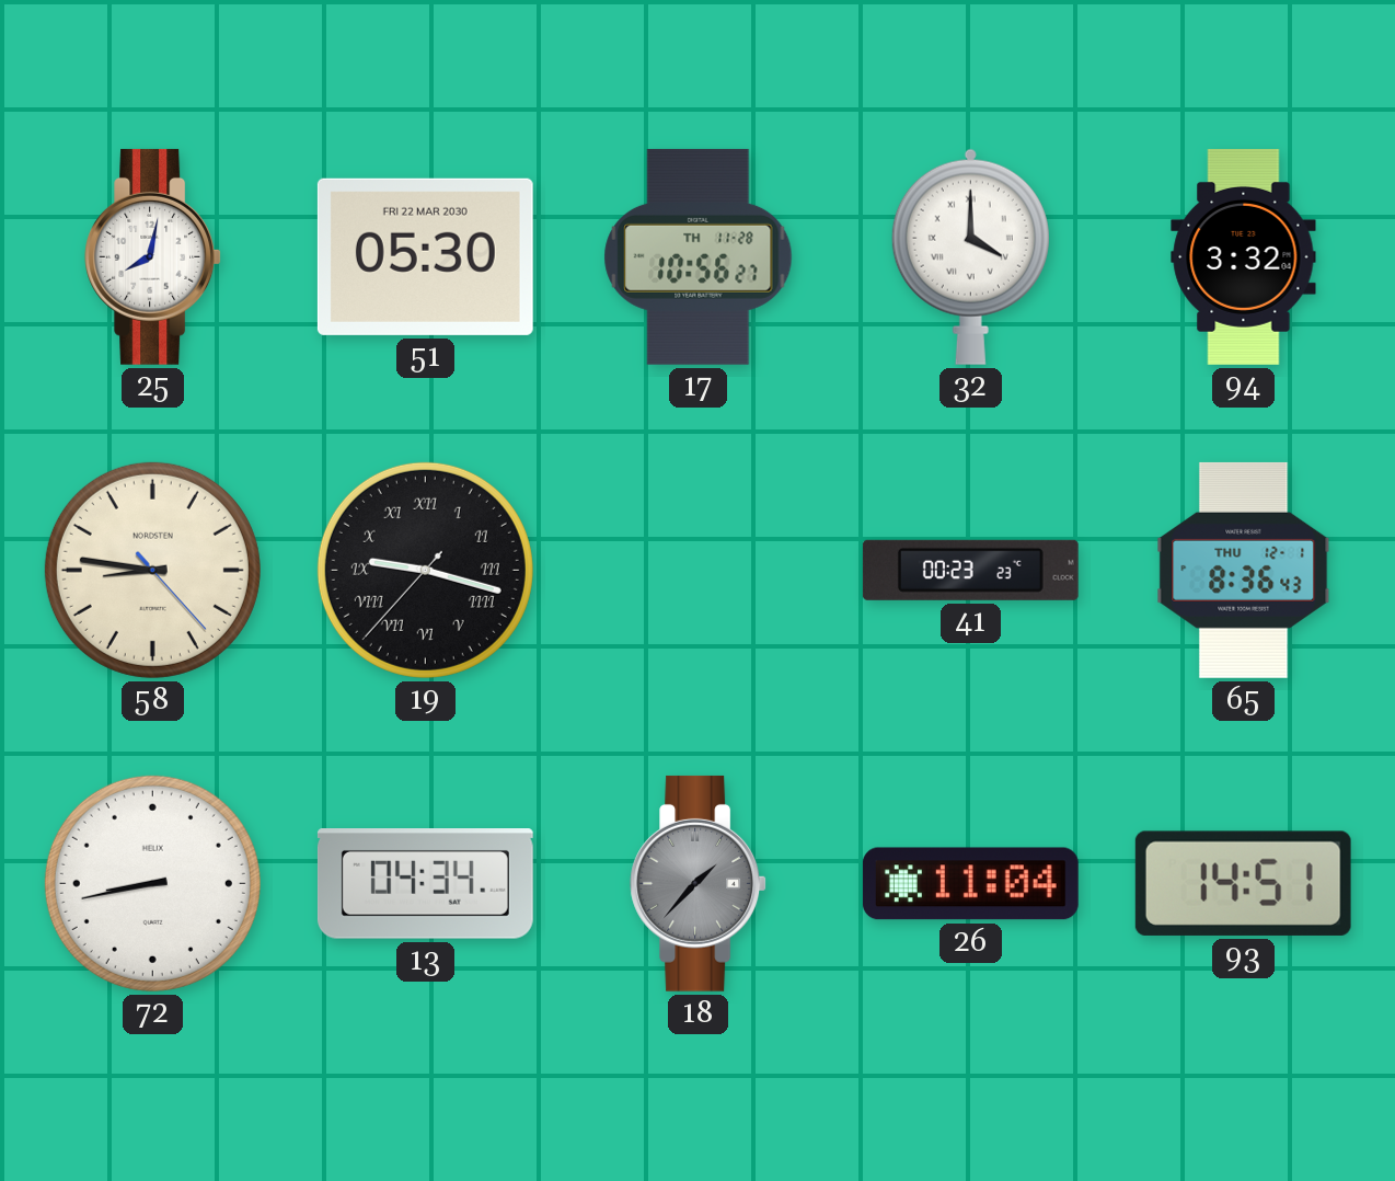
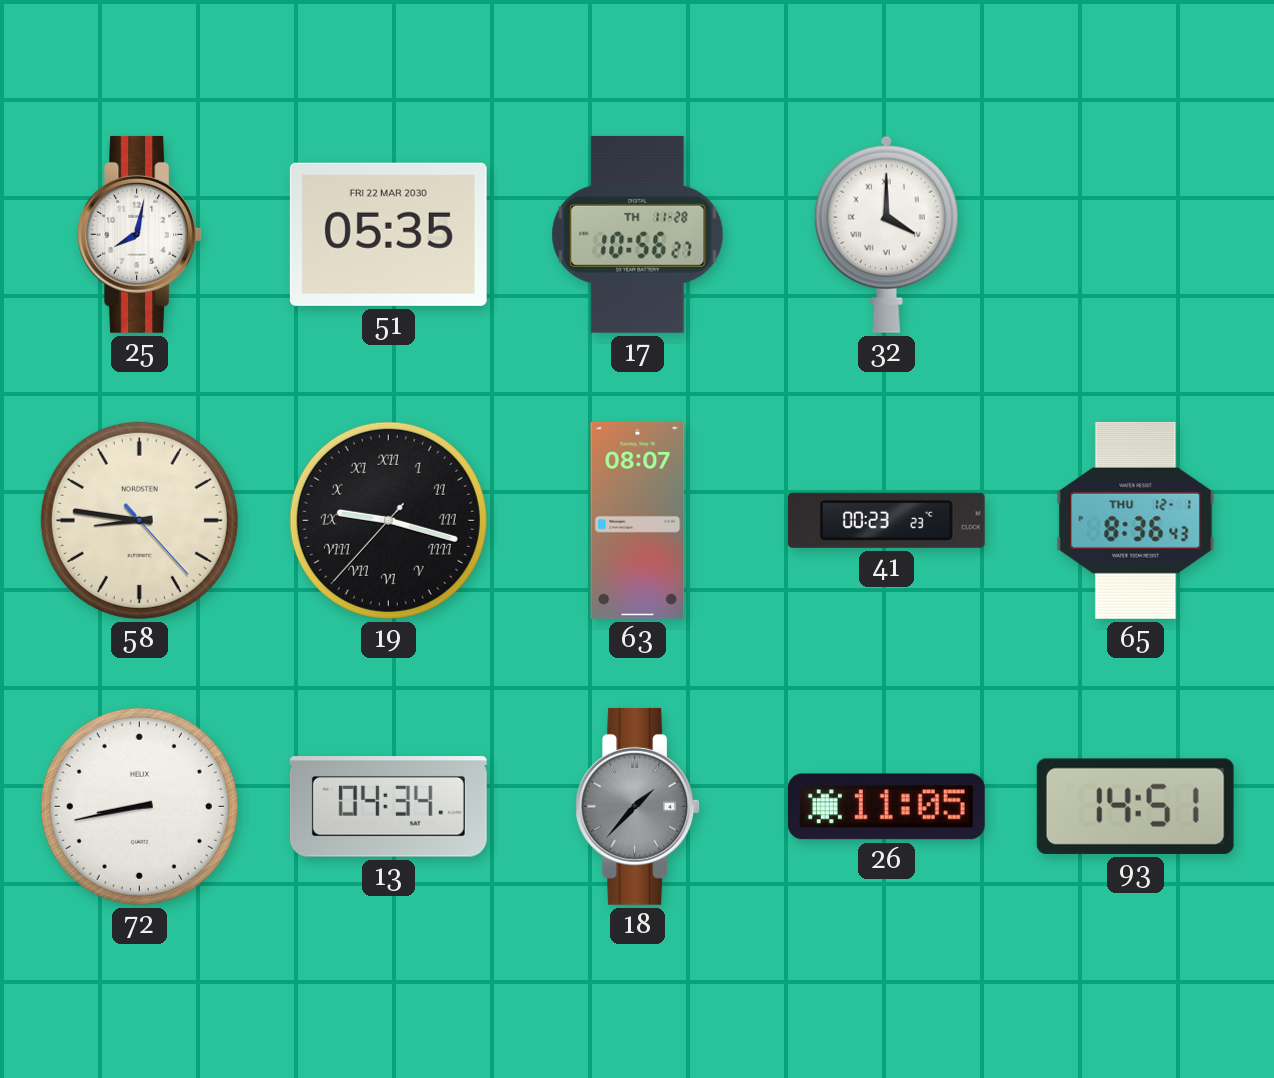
51: 05:30 -> 05:35 (388, 234)
94: 3:32 -> none (1244, 256)
63: none -> 08:07 (638, 520)
26: 11:04 -> 11:05 (886, 807)
